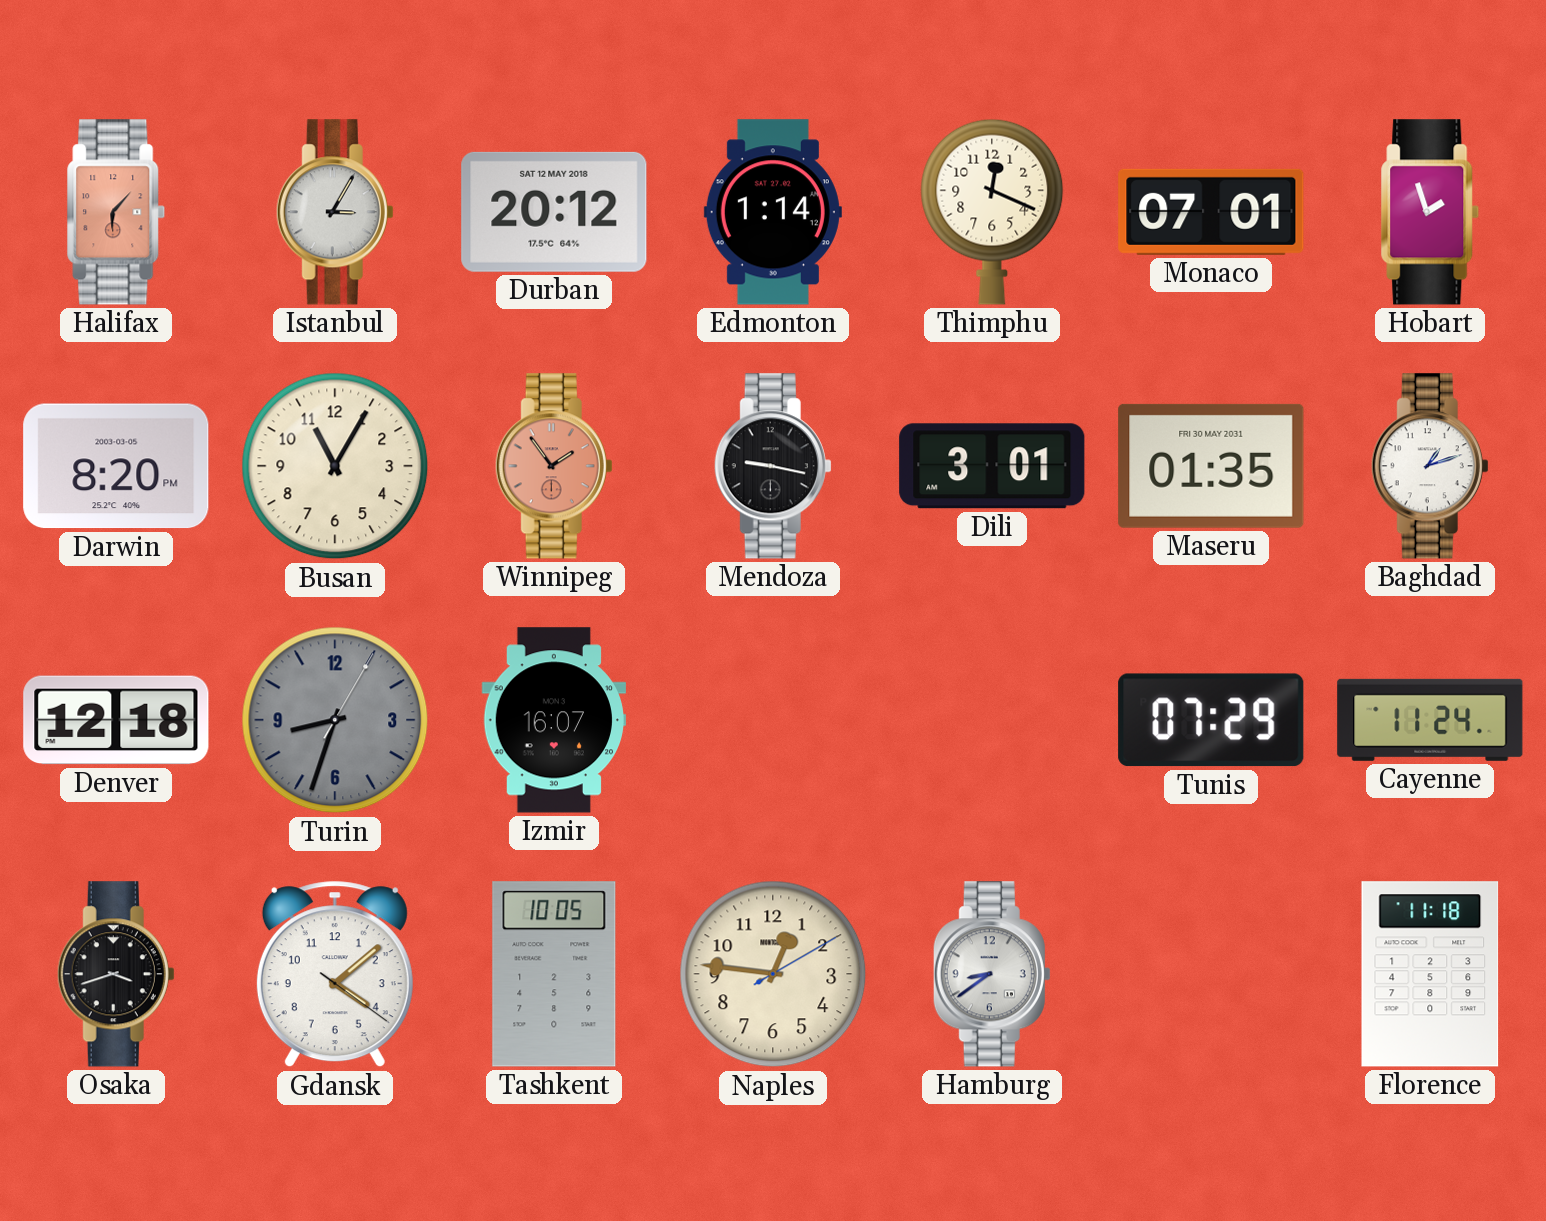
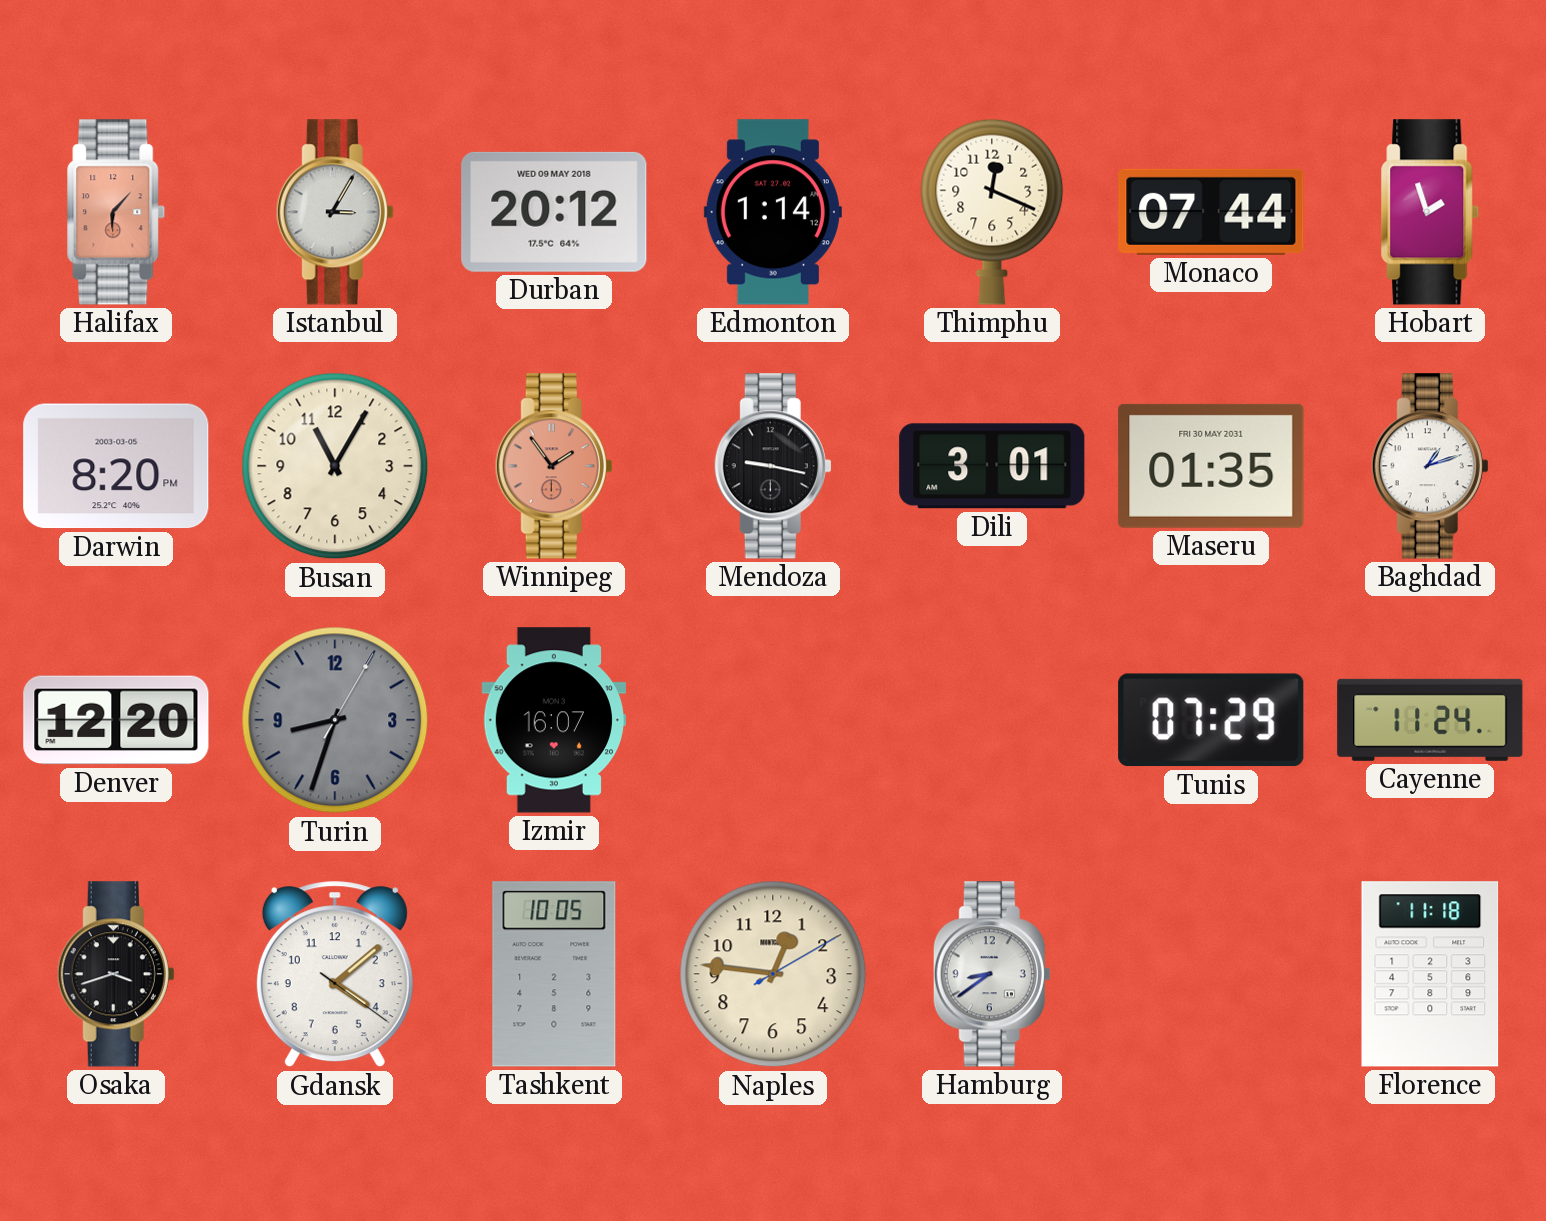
Durban date: SAT 12 MAY 2018 -> WED 09 MAY 2018 (554, 212)
Monaco: 07:01 -> 07:44 (1211, 212)
Denver: 12:18 -> 12:20 (116, 720)
